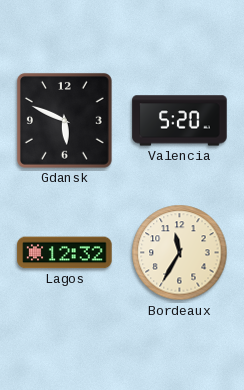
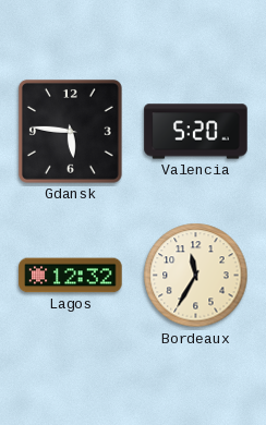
Gdansk: 5:49 -> 5:46 (70, 131)
